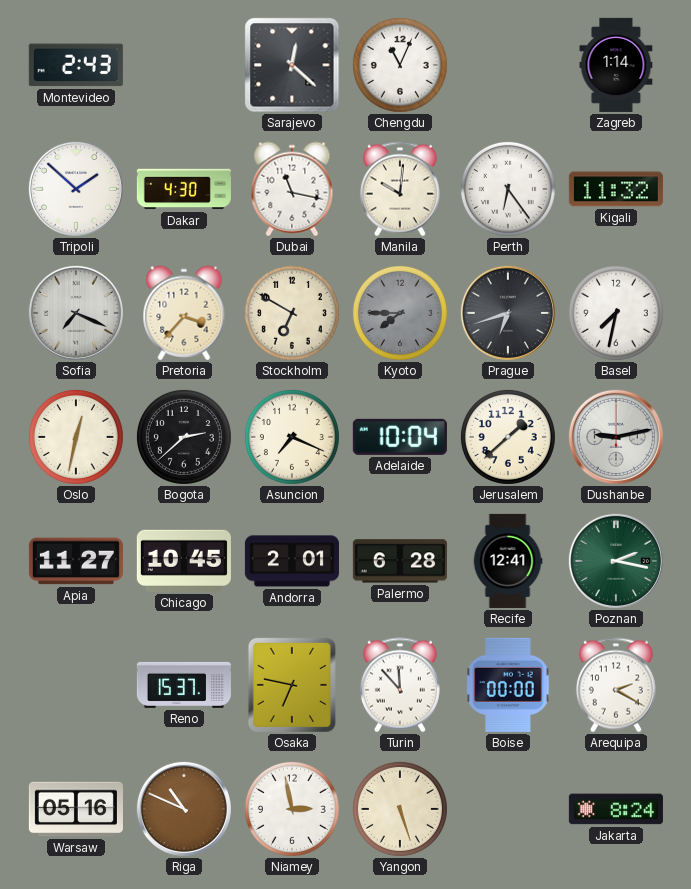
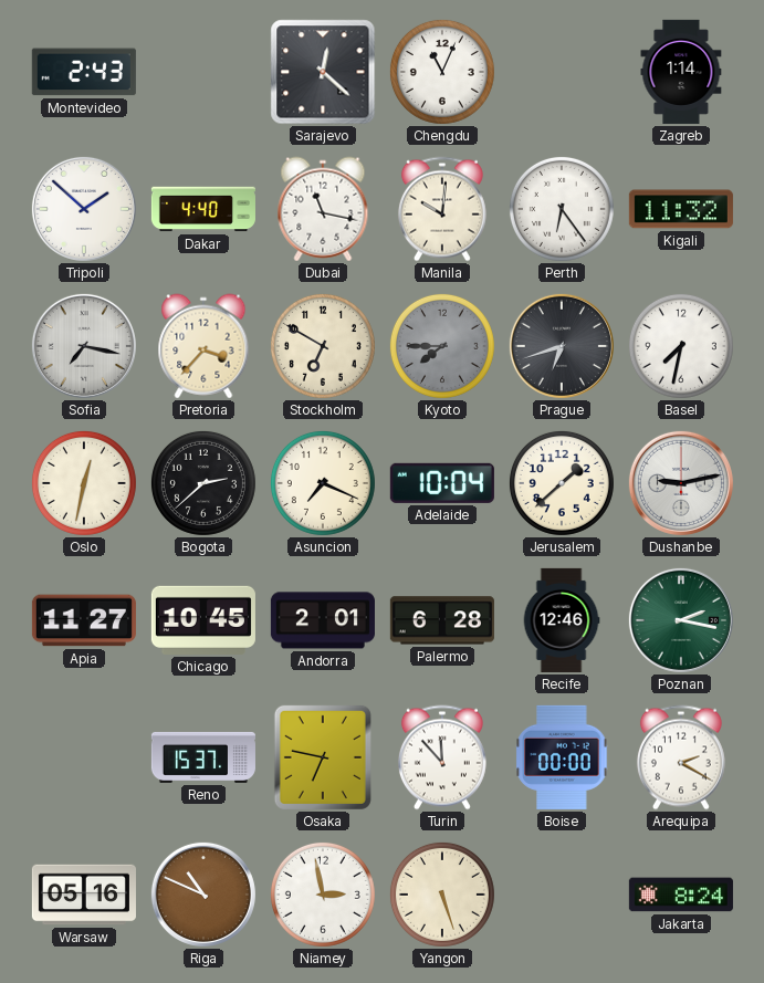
Dakar: 4:30 -> 4:40 (203, 209)
Sofia: 7:19 -> 7:17 (84, 346)
Recife: 12:41 -> 12:46 (562, 620)
